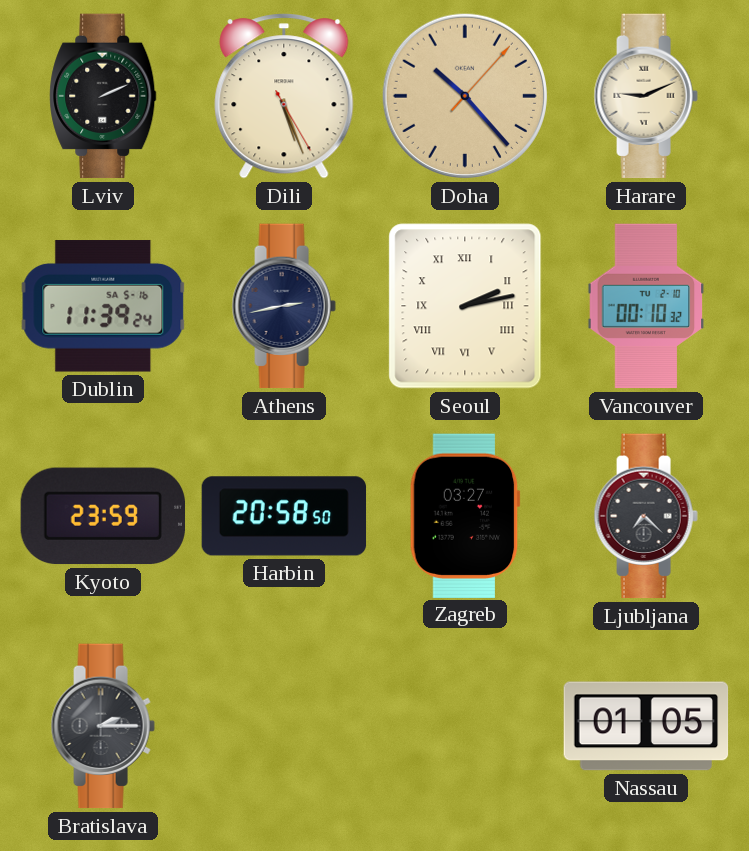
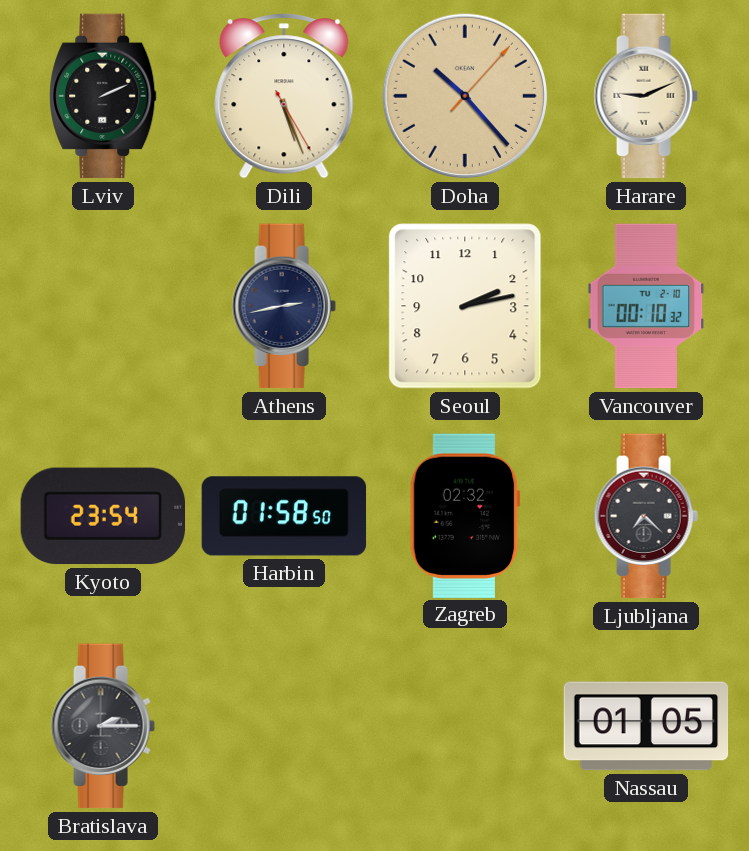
Dublin: 11:39 -> none (103, 306)
Seoul numerals: Roman -> Arabic (465, 306)
Kyoto: 23:59 -> 23:54 (102, 516)
Harbin: 20:58 -> 01:58 (284, 516)
Zagreb: 03:27 -> 02:32 (465, 515)
